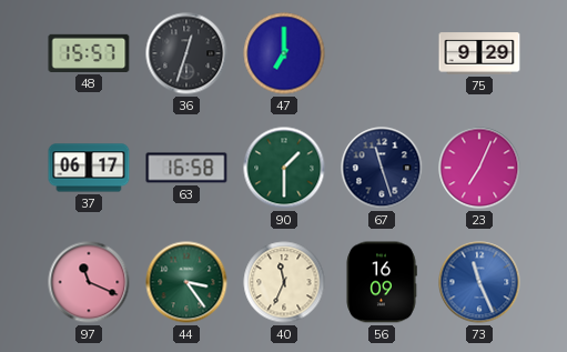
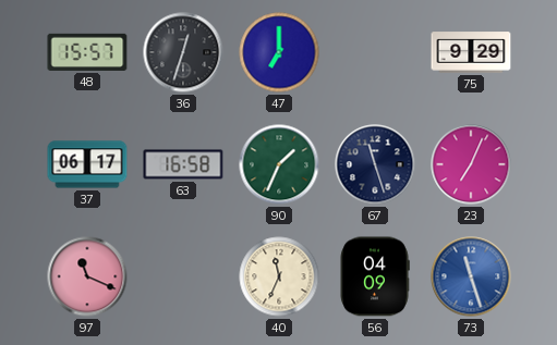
90: 1:30 -> 1:34 (279, 164)
44: 3:24 -> none (186, 282)
56: 16:09 -> 04:09 (375, 276)
73: 11:26 -> 11:27 (471, 276)
